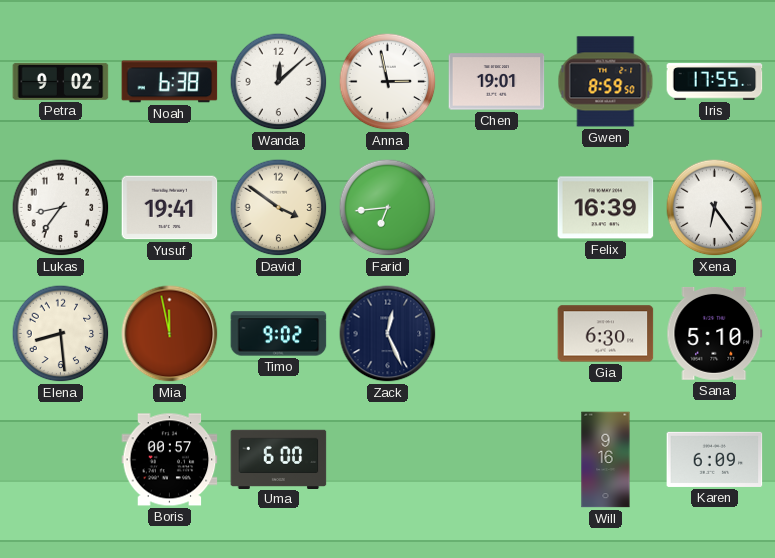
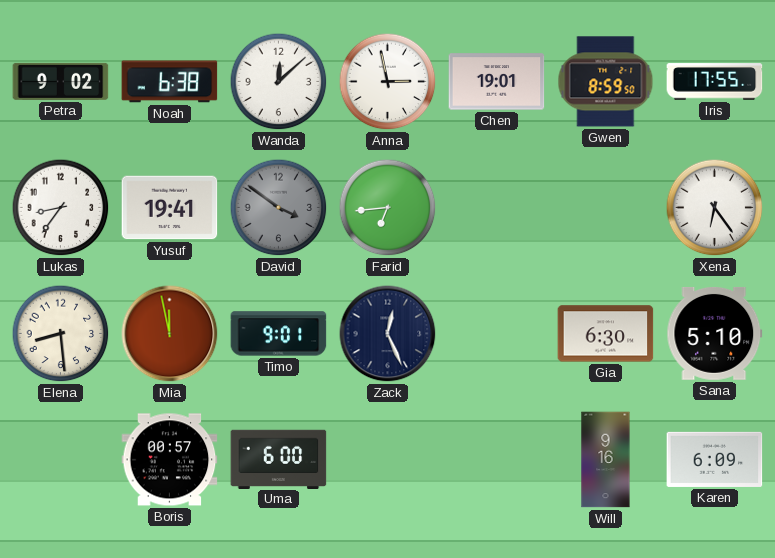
David dial: cream -> grey (279, 208)
Felix: 16:39 -> none (606, 208)
Timo: 9:02 -> 9:01 (279, 334)
